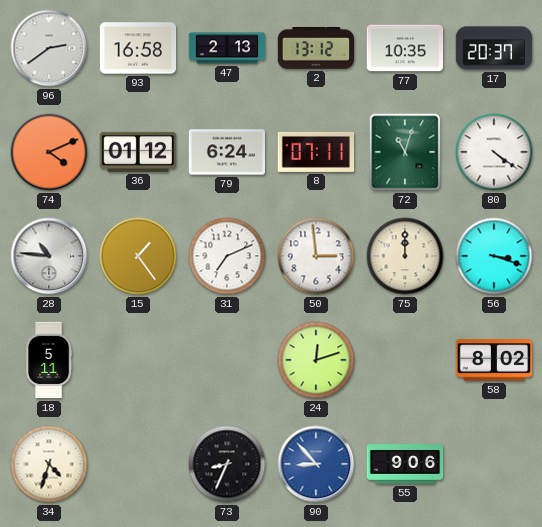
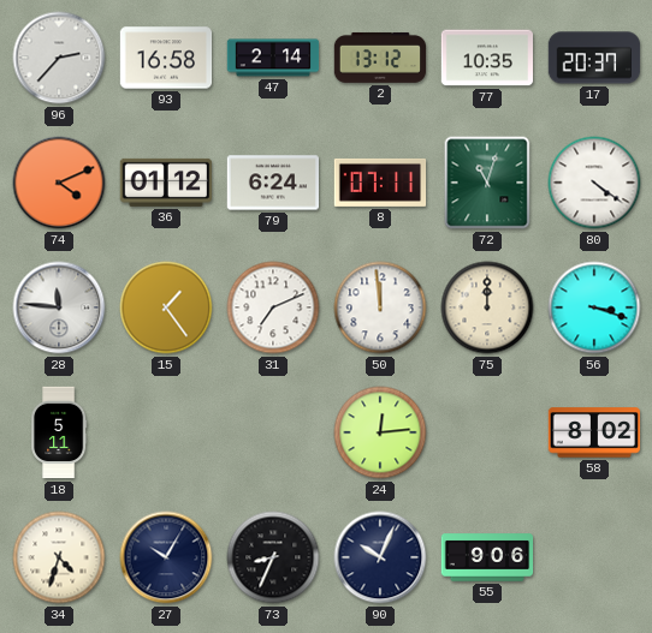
96: 2:39 -> 2:37 (59, 58)
47: 2:13 -> 2:14 (273, 58)
28: 10:46 -> 11:46 (59, 307)
50: 2:59 -> 11:59 (380, 307)
24: 12:12 -> 12:14 (380, 432)
27: none -> 10:05 (166, 557)
90: 8:53 -> 10:04 (380, 557)
90 dial: blue -> navy (380, 557)
